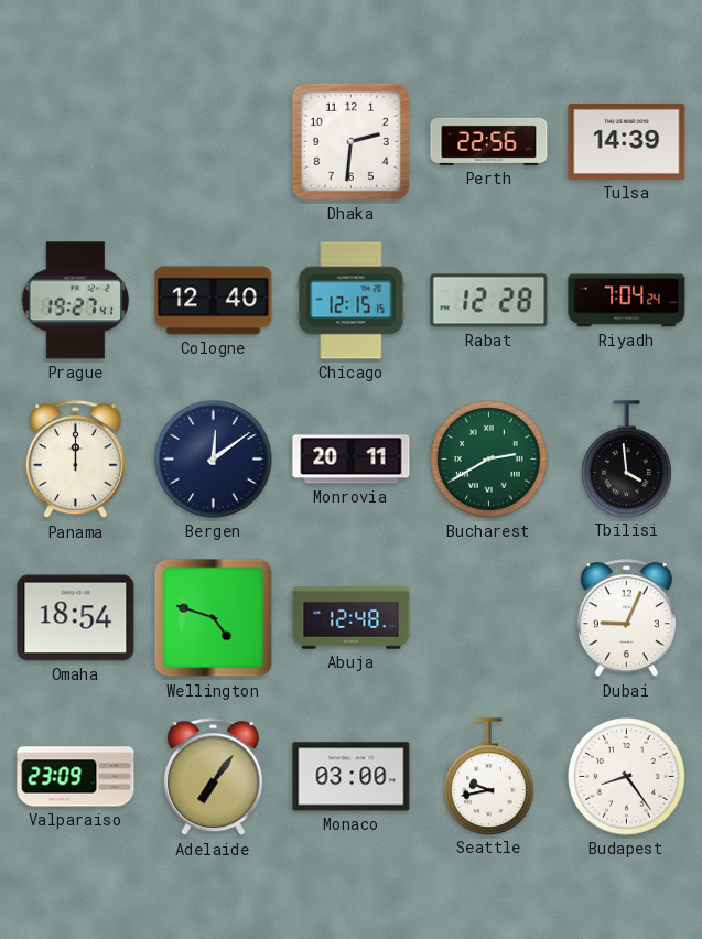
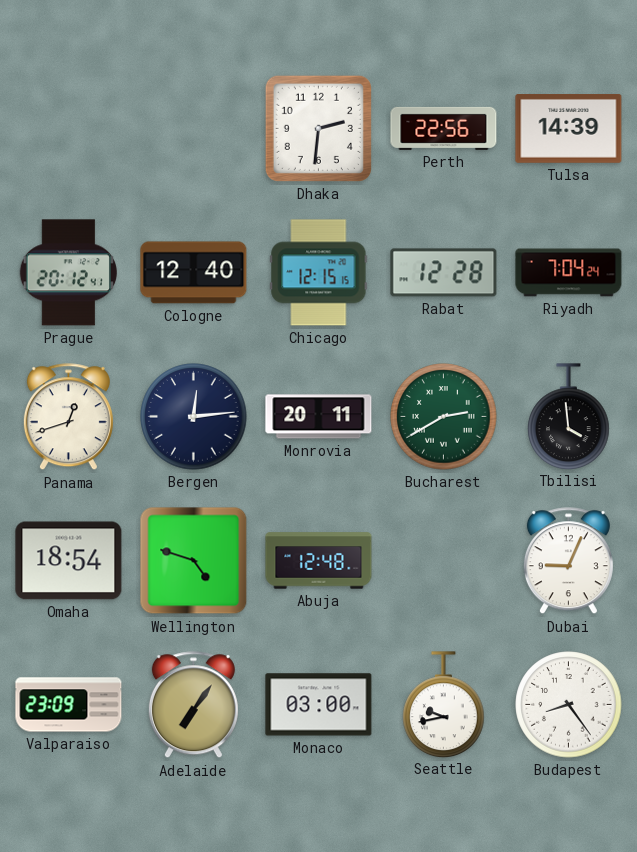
Prague: 19:27 -> 20:12 (68, 273)
Panama: 12:00 -> 12:42 (68, 417)
Bergen: 12:09 -> 12:14 (194, 417)
